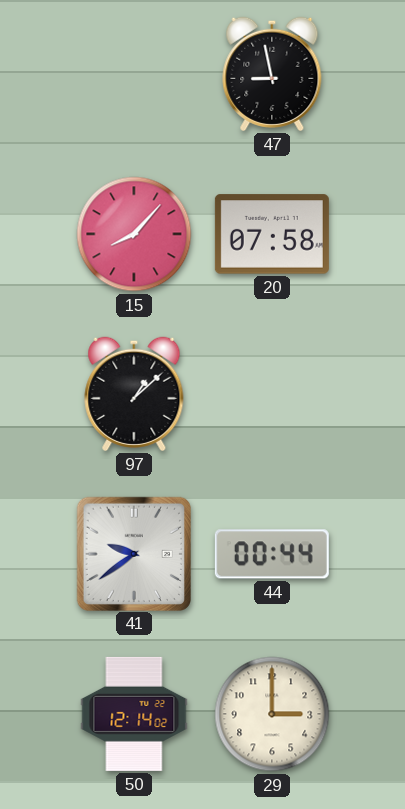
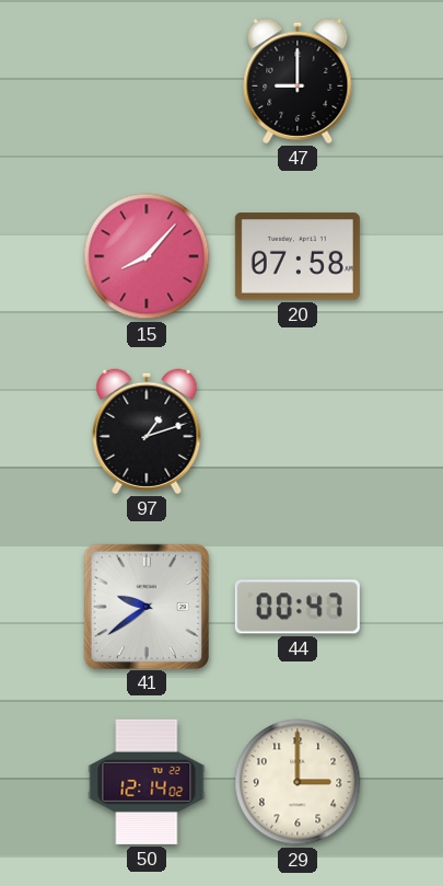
47: 8:58 -> 9:00 (298, 81)
97: 1:08 -> 1:12 (147, 432)
44: 00:44 -> 00:47 (298, 607)
